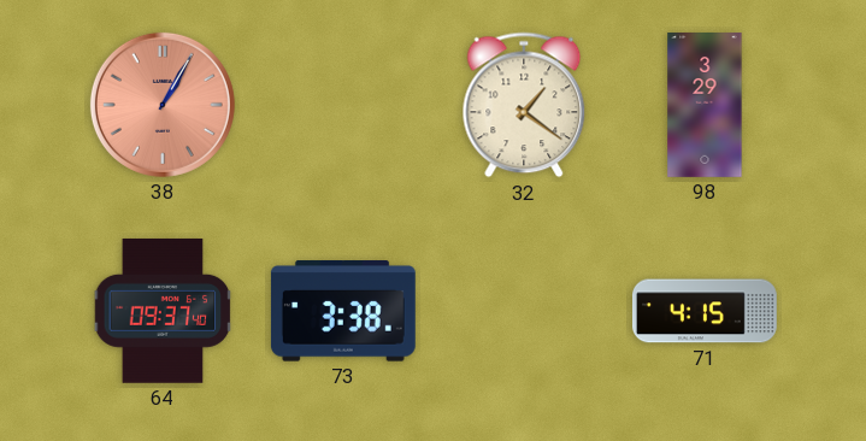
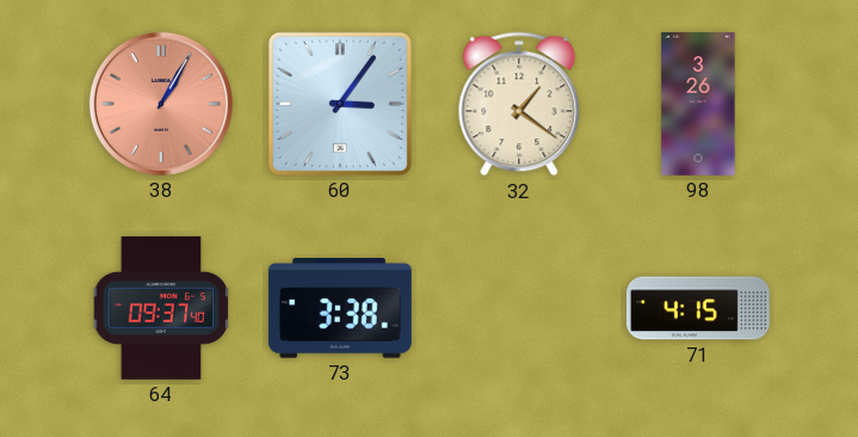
60: none -> 3:06 (340, 104)
98: 3:29 -> 3:26 (698, 105)
